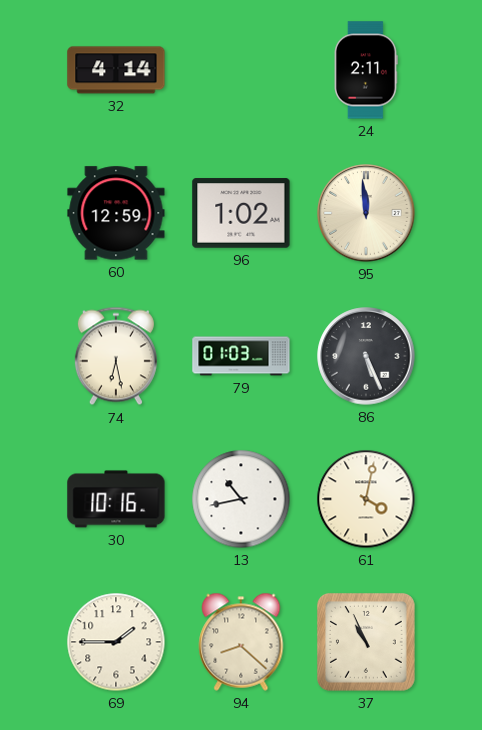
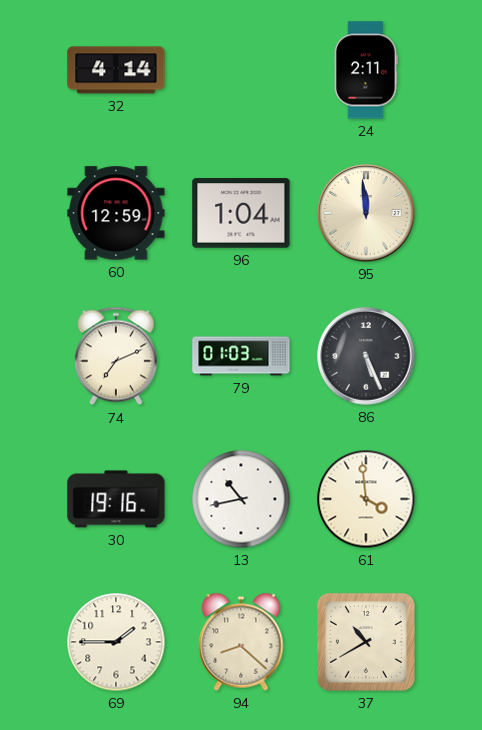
96: 1:02 -> 1:04 (241, 213)
74: 6:28 -> 7:11 (116, 356)
30: 10:16 -> 19:16 (116, 499)
61: 4:02 -> 3:59 (366, 499)
37: 10:56 -> 10:40 (366, 642)
